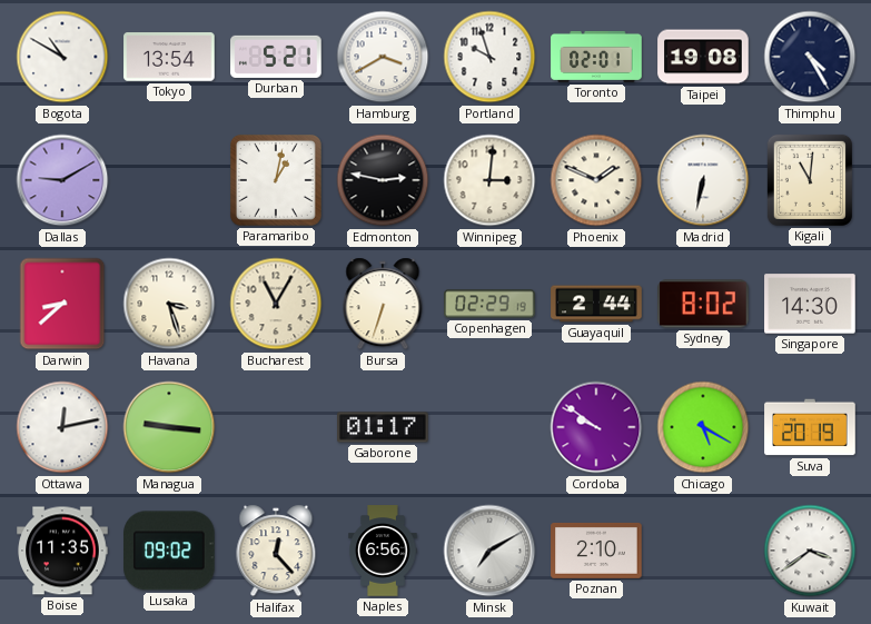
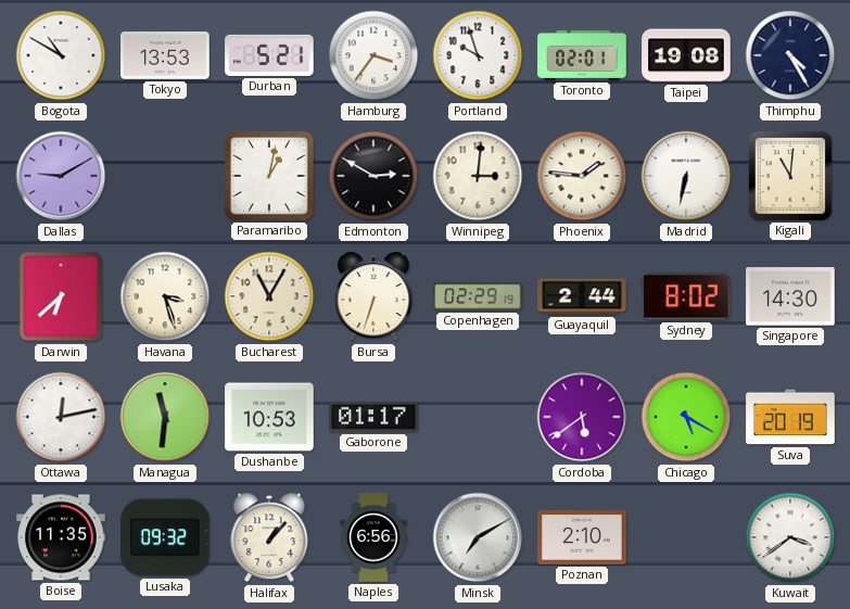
Tokyo: 13:54 -> 13:53 (165, 55)
Hamburg: 3:40 -> 3:36 (373, 55)
Edmonton: 2:47 -> 2:50 (373, 176)
Phoenix: 1:49 -> 1:46 (582, 176)
Darwin: 8:38 -> 6:38 (61, 296)
Managua: 9:16 -> 11:31 (165, 417)
Dushanbe: none -> 10:53 (269, 417)
Cordoba: 9:51 -> 5:39 (582, 417)
Lusaka: 09:02 -> 09:32 (165, 537)
Halifax: 12:23 -> 1:07 (269, 537)
